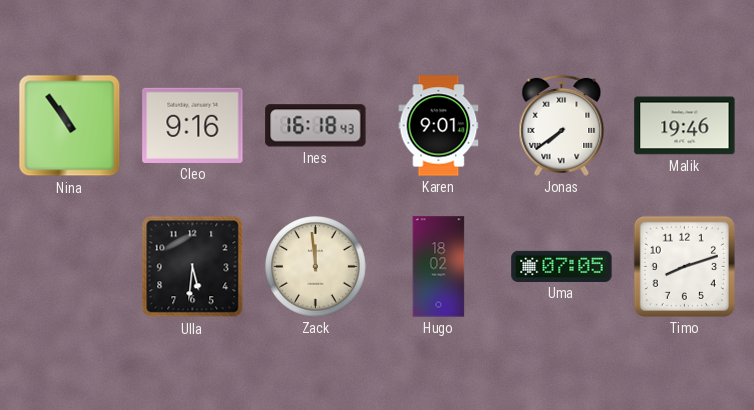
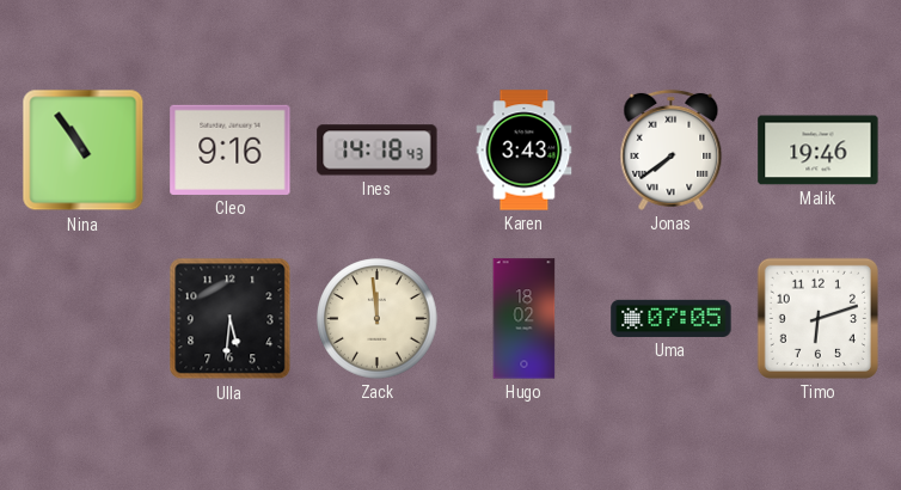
Ines: 16:18 -> 14:18 (378, 151)
Karen: 9:01 -> 3:43 (525, 151)
Timo: 8:12 -> 6:12 (817, 318)
